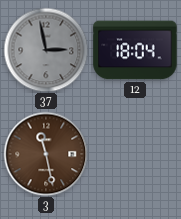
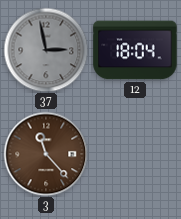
3: 11:28 -> 11:23 (46, 154)
